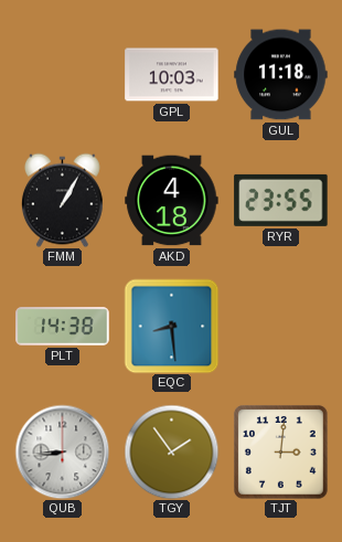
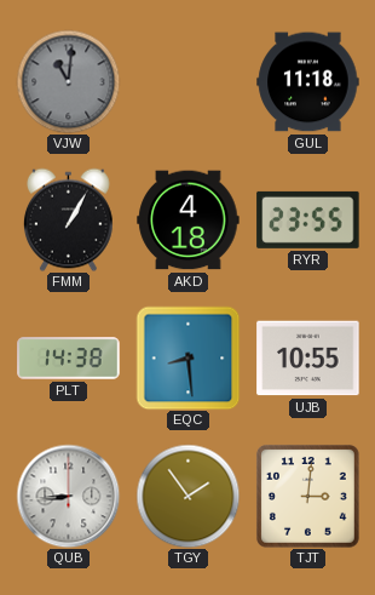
VJW: none -> 11:01 (68, 81)
GPL: 10:03 -> none (172, 75)
UJB: none -> 10:55 (308, 359)
